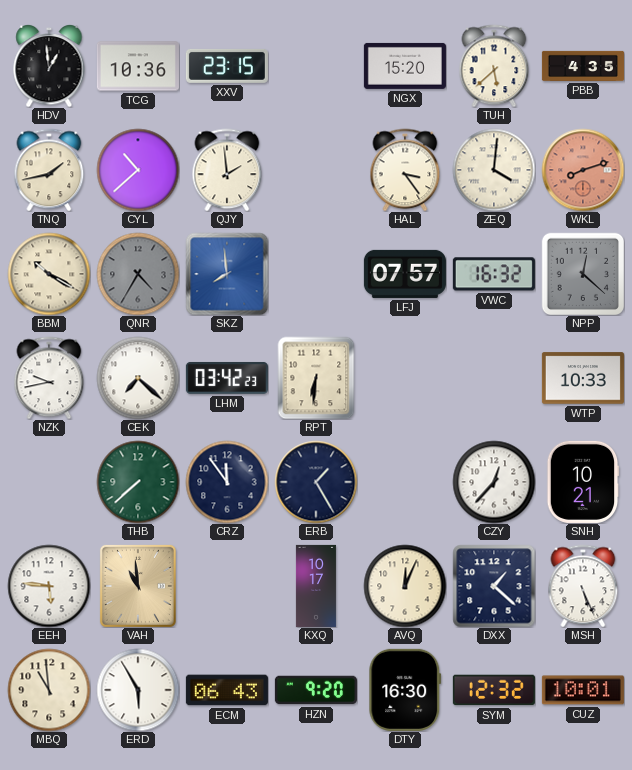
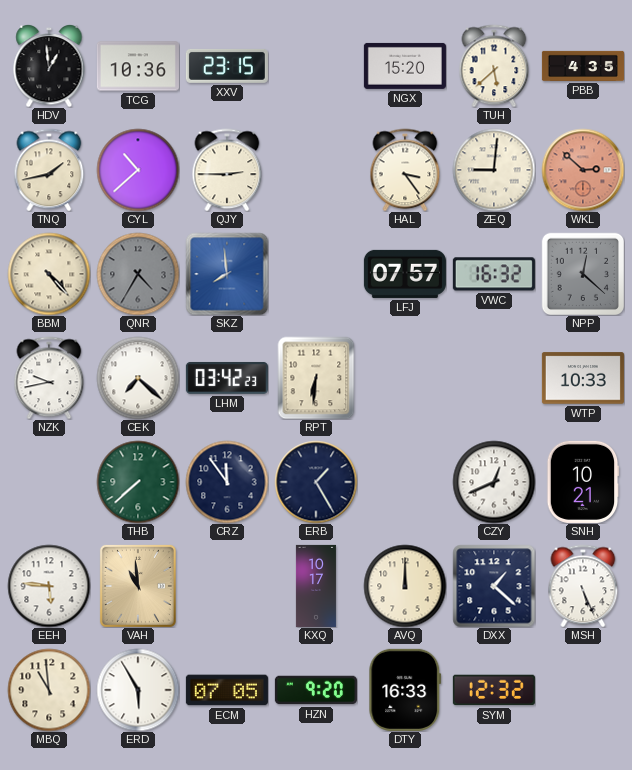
QJY: 1:59 -> 2:45 (227, 170)
ZEQ: 4:01 -> 9:01 (494, 170)
WKL: 8:12 -> 2:52 (583, 170)
BBM: 10:20 -> 4:23 (49, 274)
CZY: 12:37 -> 12:41 (494, 482)
AVQ: 12:04 -> 12:00 (405, 586)
ECM: 06:43 -> 07:05 (227, 690)
DTY: 16:30 -> 16:33 (405, 690)
CUZ: 10:01 -> none (583, 690)
